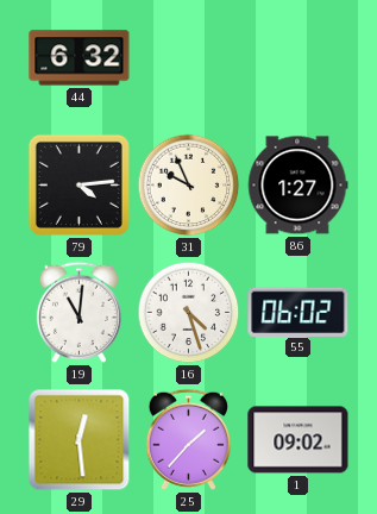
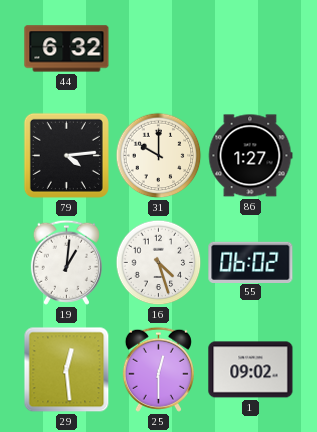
31: 9:56 -> 10:00 (159, 156)
19: 11:01 -> 1:01 (66, 262)
25: 1:37 -> 12:30 (158, 369)
